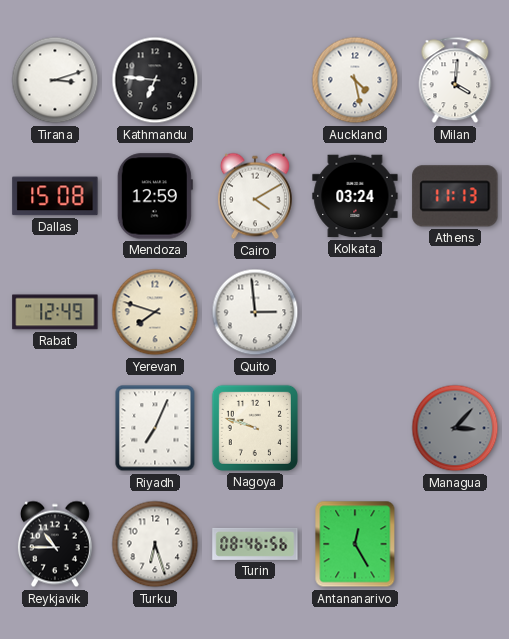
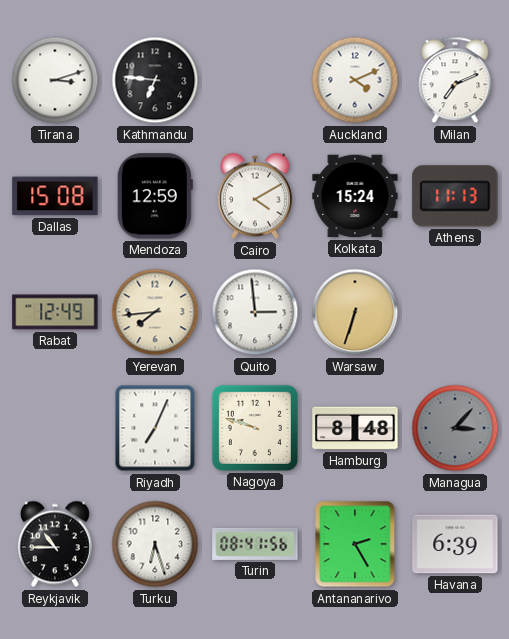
Auckland: 4:28 -> 4:11 (355, 80)
Milan: 4:01 -> 7:11 (455, 80)
Kolkata: 03:24 -> 15:24 (355, 196)
Yerevan: 7:48 -> 7:44 (155, 312)
Warsaw: none -> 6:33 (355, 312)
Hamburg: none -> 8:48 (355, 428)
Turin: 08:46 -> 08:41 (255, 544)
Antananarivo: 12:25 -> 2:25 (355, 544)
Havana: none -> 6:39 (455, 544)
